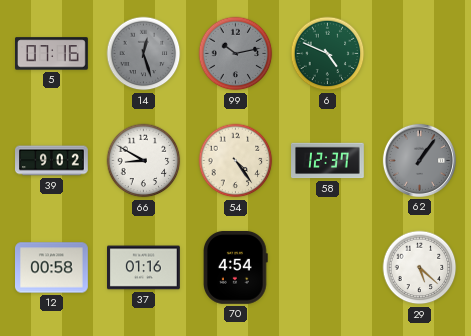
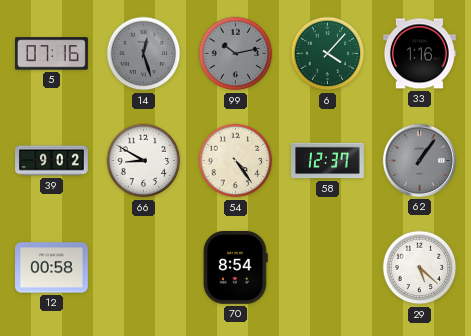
6: 4:49 -> 4:07 (328, 54)
33: none -> 1:16 (420, 54)
37: 01:16 -> none (144, 268)
70: 4:54 -> 8:54 (235, 267)
